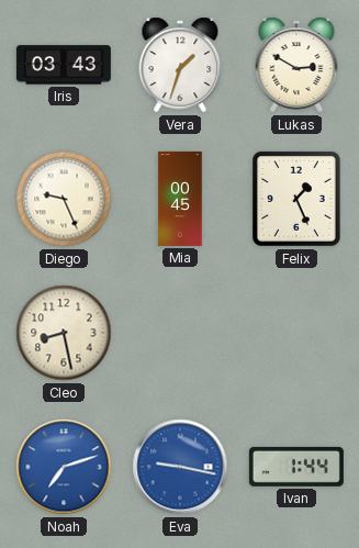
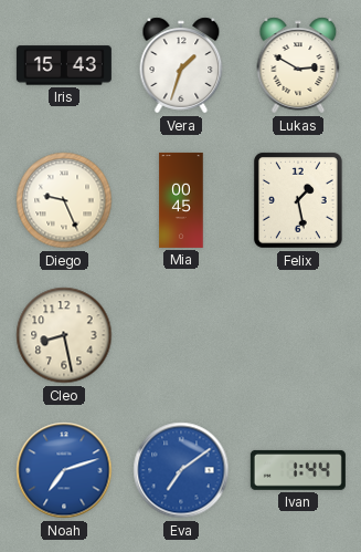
Iris: 03:43 -> 15:43 (64, 65)
Felix: 1:26 -> 1:28 (298, 200)
Eva: 9:17 -> 7:09 (181, 470)
